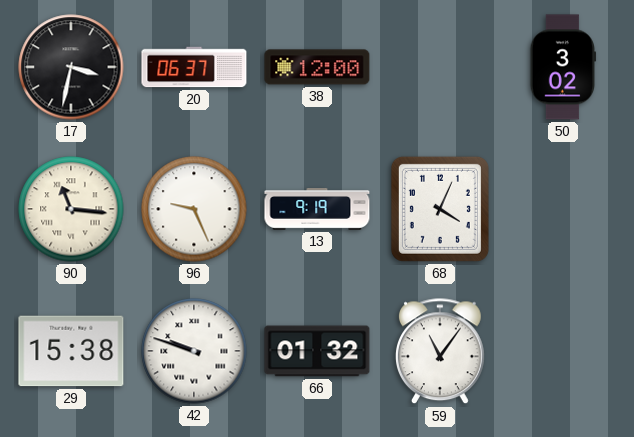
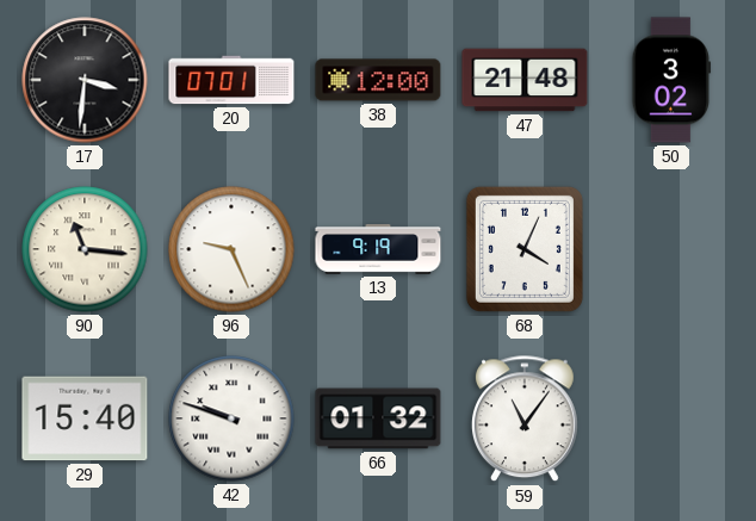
17: 3:32 -> 3:31 (85, 80)
20: 06:37 -> 07:01 (231, 80)
47: none -> 21:48 (525, 80)
29: 15:38 -> 15:40 (85, 418)
